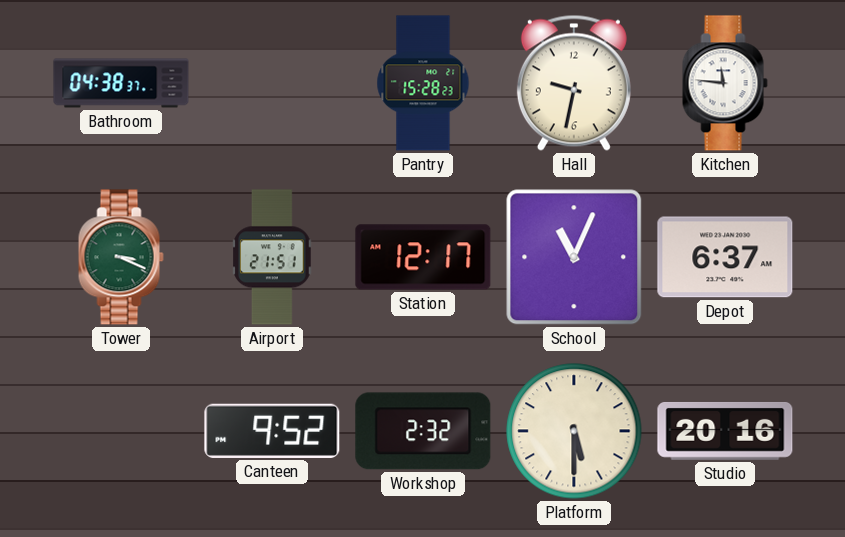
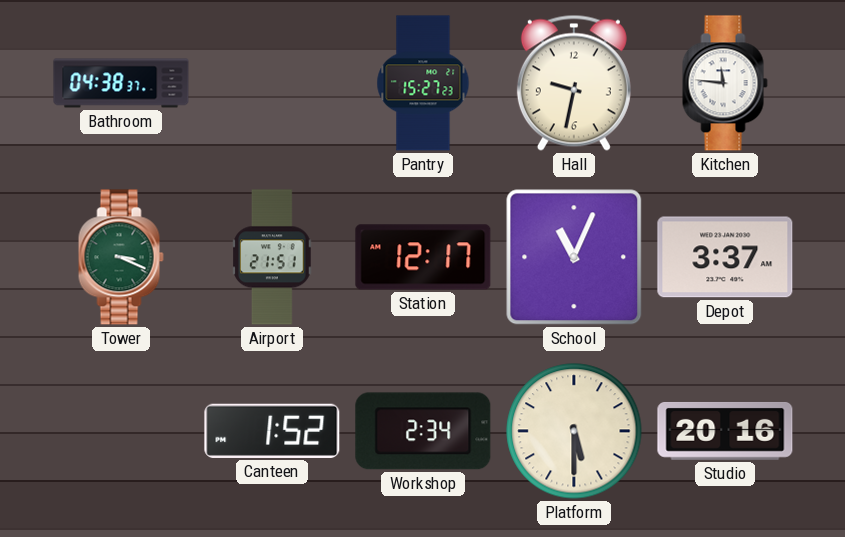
Pantry: 15:28 -> 15:27 (423, 83)
Depot: 6:37 -> 3:37 (725, 257)
Canteen: 9:52 -> 1:52 (272, 431)
Workshop: 2:32 -> 2:34 (423, 431)
